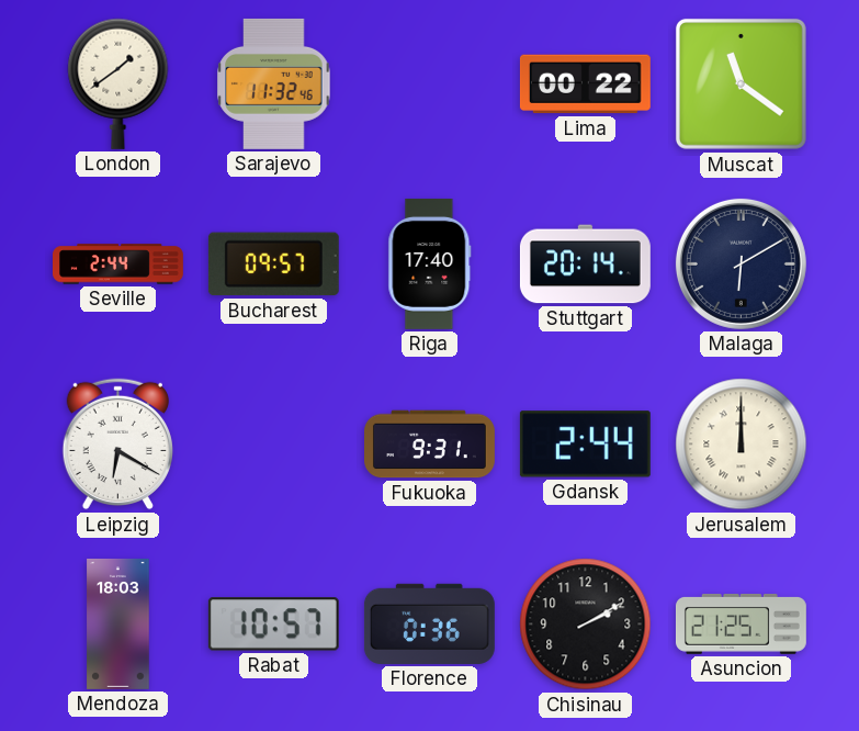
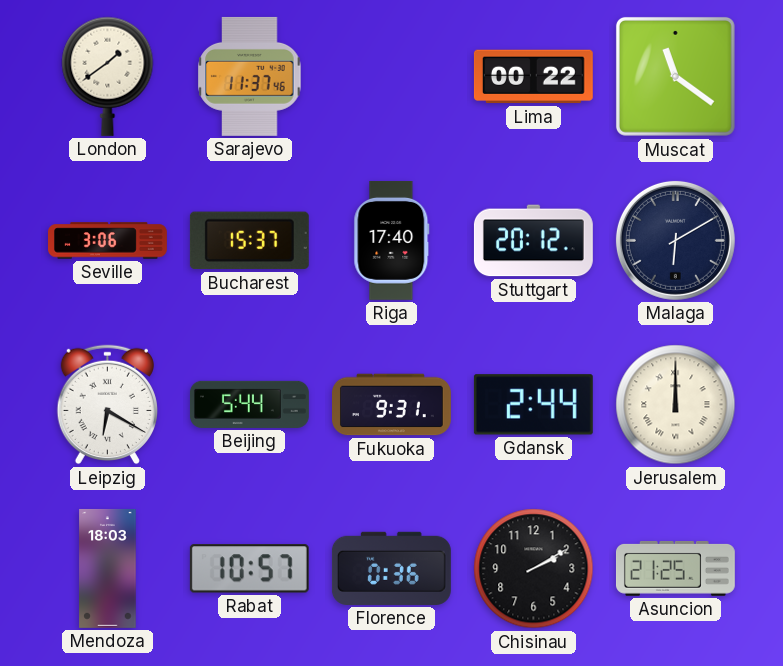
Sarajevo: 11:32 -> 11:37 (250, 76)
Seville: 2:44 -> 3:06 (108, 241)
Bucharest: 09:57 -> 15:37 (249, 241)
Stuttgart: 20:14 -> 20:12 (533, 241)
Beijing: none -> 5:44 (249, 404)
